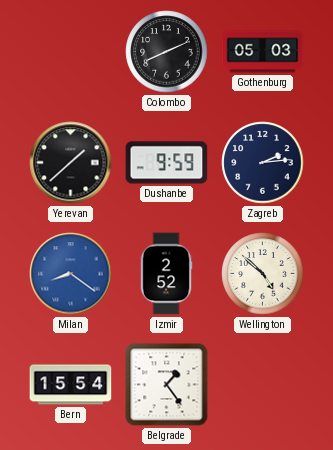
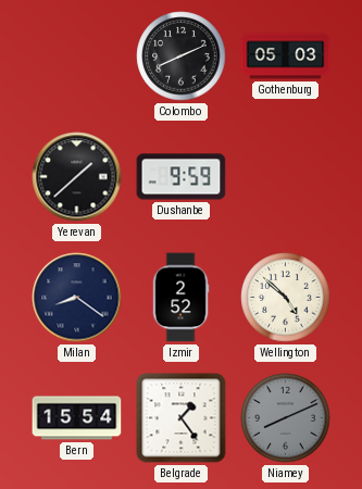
Zagreb: 2:14 -> none (263, 163)
Milan dial: blue -> navy (77, 298)
Niamey: none -> 8:11 (286, 418)
